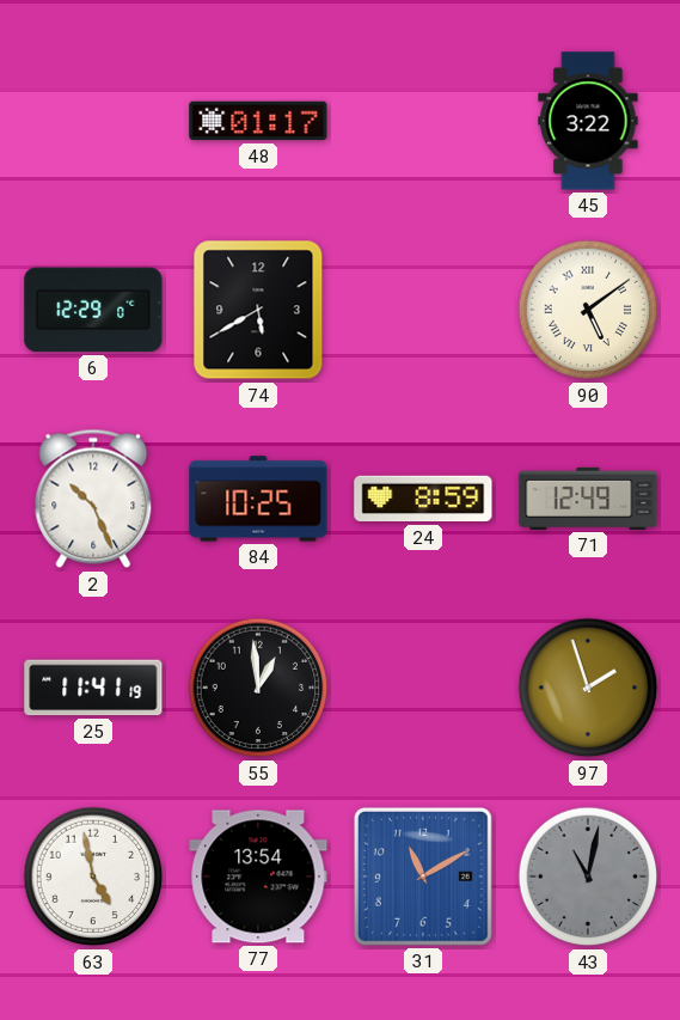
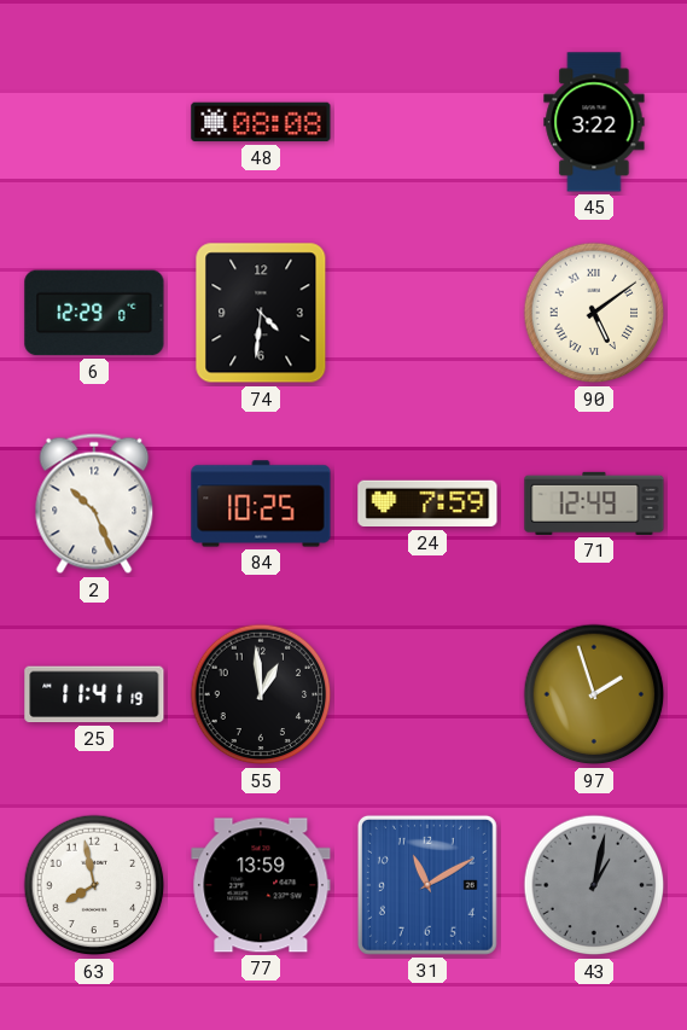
48: 01:17 -> 08:08 (261, 122)
74: 5:40 -> 4:31 (261, 313)
24: 8:59 -> 7:59 (427, 504)
63: 4:58 -> 7:58 (94, 885)
77: 13:54 -> 13:59 (261, 885)
43: 11:02 -> 1:02 (594, 885)
